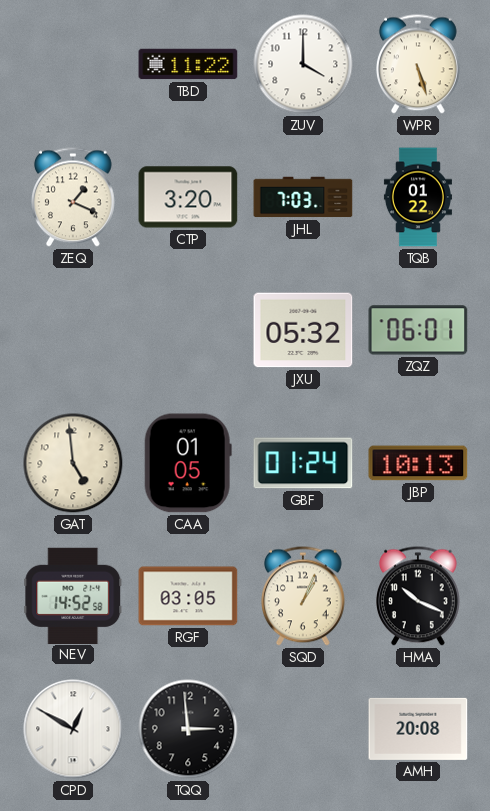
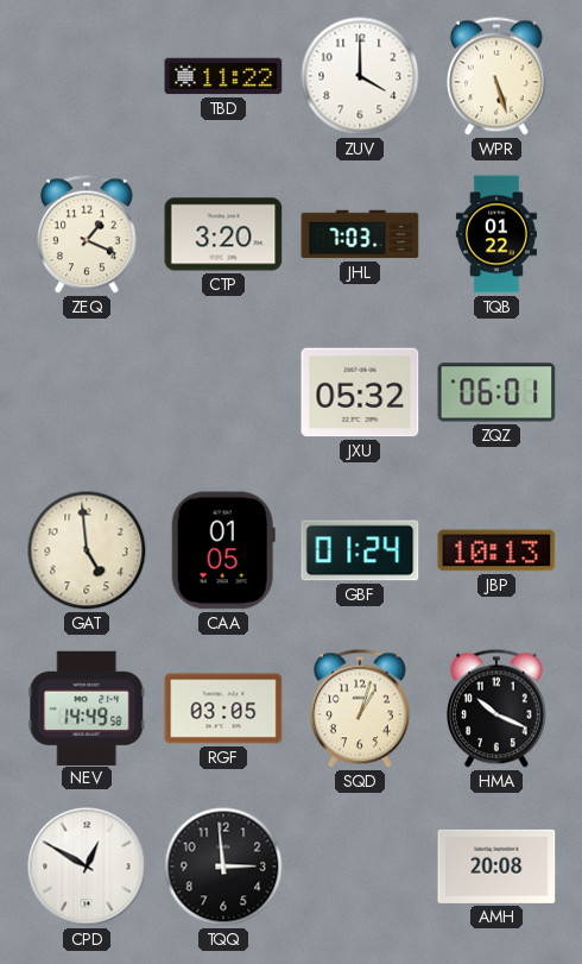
NEV: 14:52 -> 14:49 (87, 707)
SQD: 1:04 -> 1:03 (361, 708)
